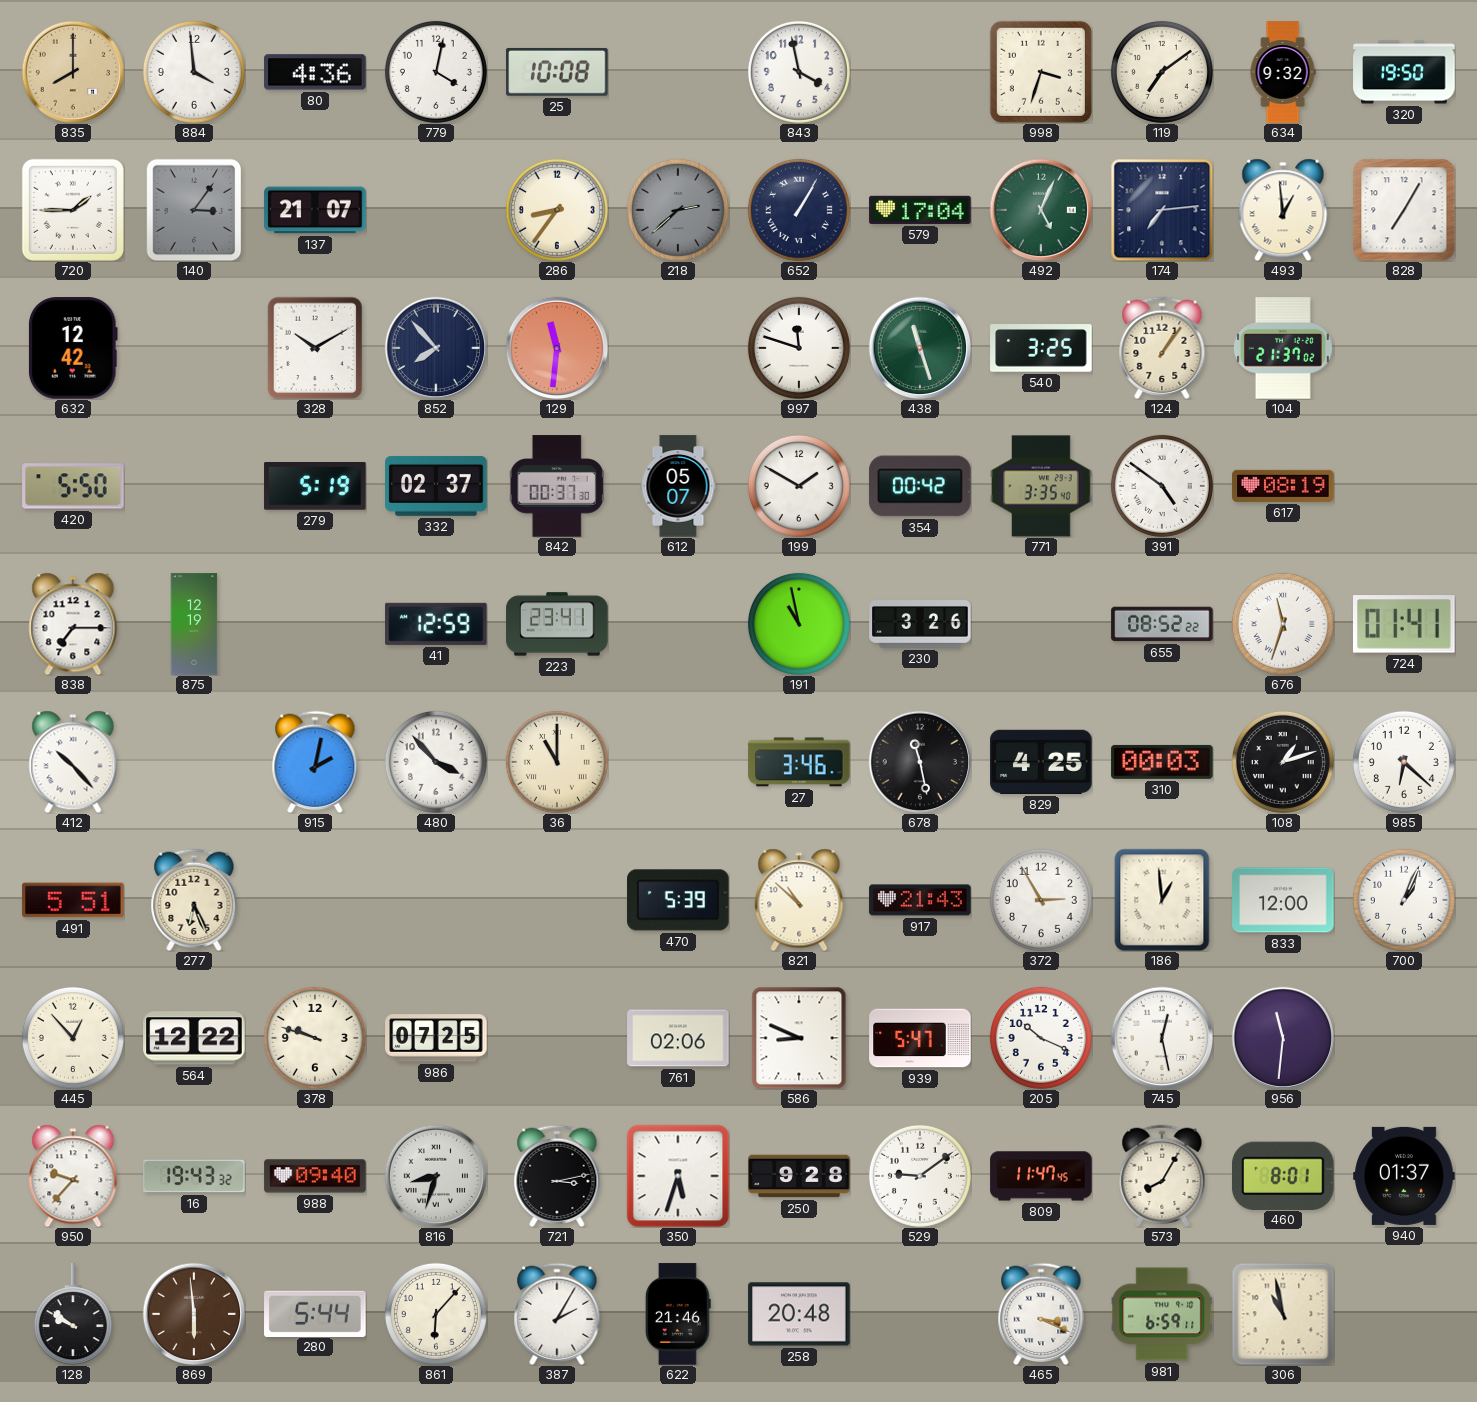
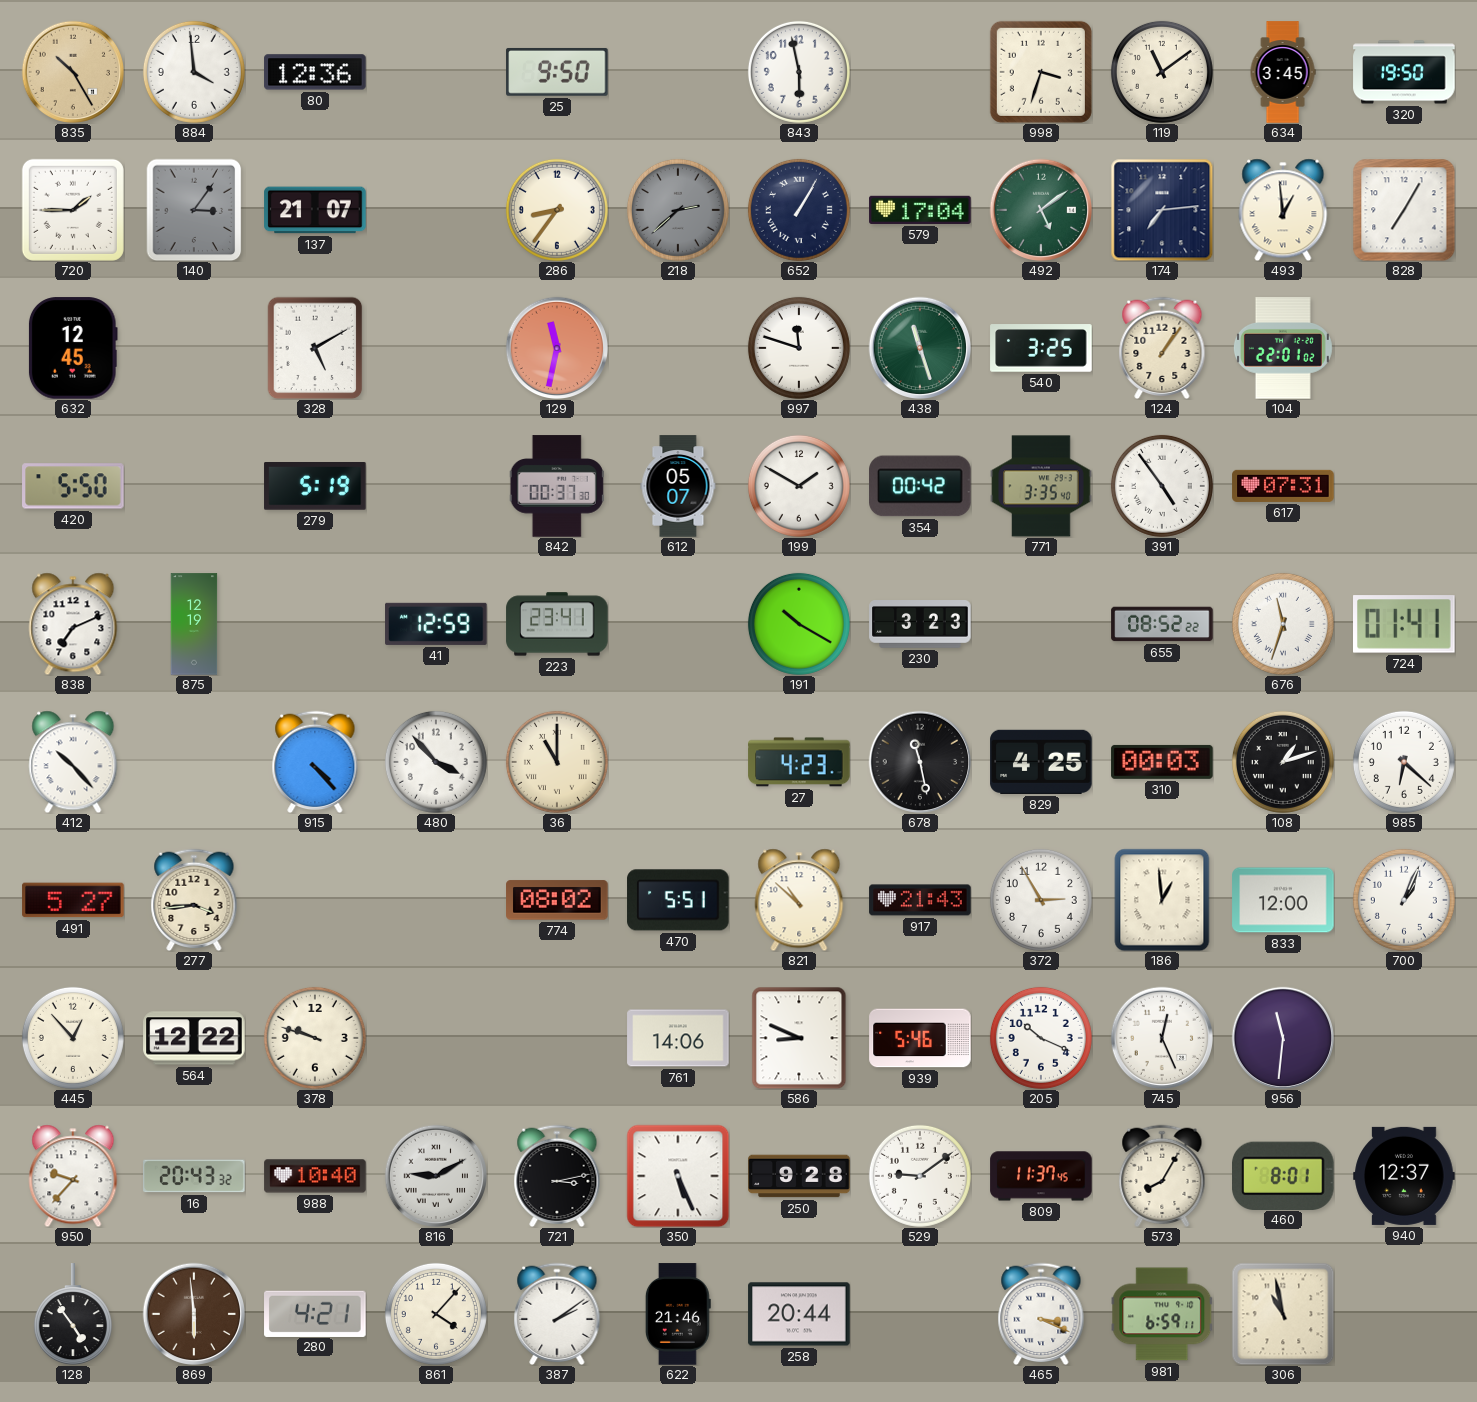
835: 8:00 -> 10:25 (72, 71)
80: 4:36 -> 12:36 (315, 72)
779: 4:02 -> none (436, 72)
25: 10:08 -> 9:50 (557, 72)
843: 3:58 -> 5:58 (799, 72)
119: 7:09 -> 11:09 (1162, 72)
634: 9:32 -> 3:45 (1283, 72)
492: 5:04 -> 5:09 (1040, 209)
632: 12:42 -> 12:45 (73, 348)
328: 10:10 -> 5:10 (315, 348)
852: 7:53 -> none (435, 347)
129: 11:31 -> 11:32 (556, 347)
104: 21:37 -> 22:01 (1283, 348)
332: 02:37 -> none (436, 486)
391: 4:51 -> 4:54 (1162, 486)
617: 08:19 -> 07:31 (1283, 486)
838: 7:15 -> 7:11 (73, 624)
191: 10:58 -> 10:20 (799, 624)
230: 3:26 -> 3:23 (920, 625)
915: 2:02 -> 4:23 (315, 762)
27: 3:46 -> 4:23 (799, 762)
491: 5:51 -> 5:27 (73, 900)
277: 6:26 -> 3:44 (194, 900)
774: none -> 08:02 (557, 900)
470: 5:39 -> 5:51 (678, 900)
986: 07:25 -> none (436, 1038)
761: 02:06 -> 14:06 (678, 1038)
939: 5:47 -> 5:46 (920, 1038)
745: 12:28 -> 12:26 (1161, 1037)
16: 19:43 -> 20:43 (194, 1176)
988: 09:40 -> 10:40 (315, 1176)
816: 8:33 -> 9:10 (435, 1175)
350: 5:33 -> 5:26 (678, 1176)
809: 11:47 -> 11:37 (1041, 1176)
940: 01:37 -> 12:37 (1404, 1176)
128: 9:51 -> 4:54 (73, 1314)
280: 5:44 -> 4:21 (315, 1313)
861: 6:07 -> 4:07 (436, 1314)
387: 2:05 -> 2:09 (557, 1314)
258: 20:48 -> 20:44 (799, 1314)
